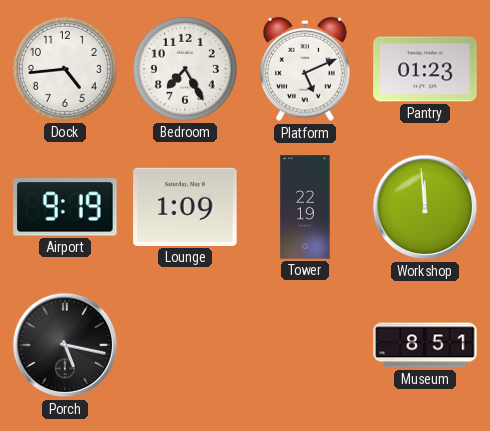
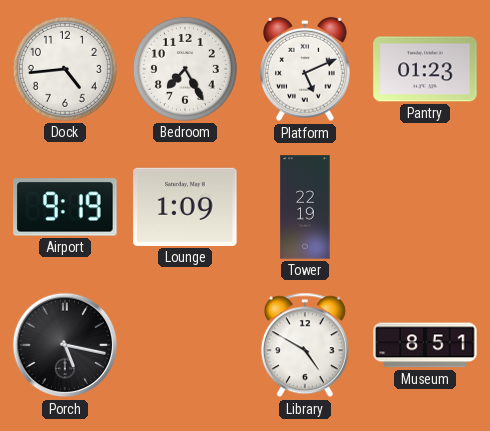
Workshop: 11:59 -> none (425, 207)
Library: none -> 4:50 (305, 345)
